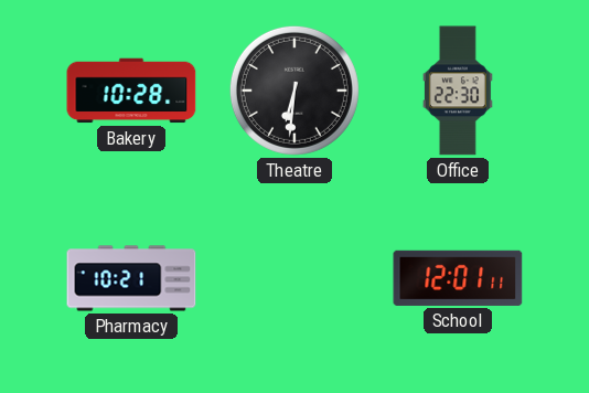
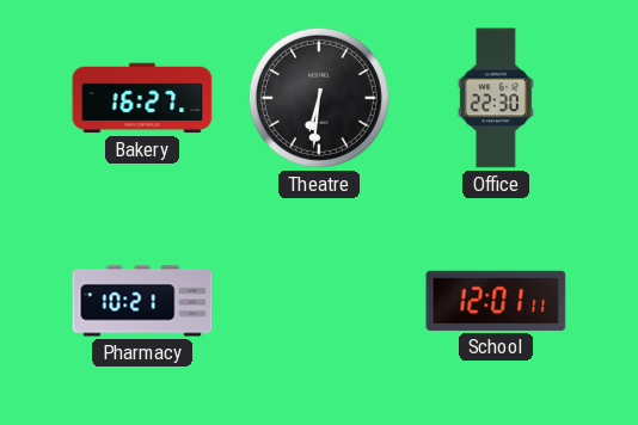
Bakery: 10:28 -> 16:27 (142, 98)
